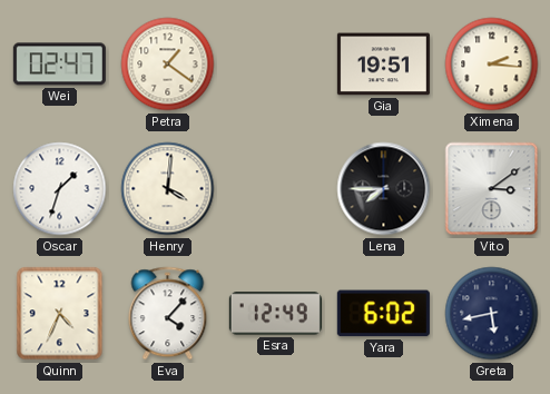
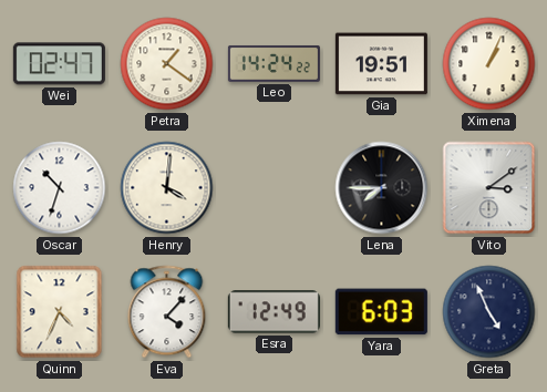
Leo: none -> 14:24 (273, 64)
Ximena: 2:16 -> 1:04 (489, 64)
Oscar: 1:33 -> 10:33 (60, 188)
Yara: 6:02 -> 6:03 (381, 312)
Greta: 5:43 -> 4:56 (489, 312)
